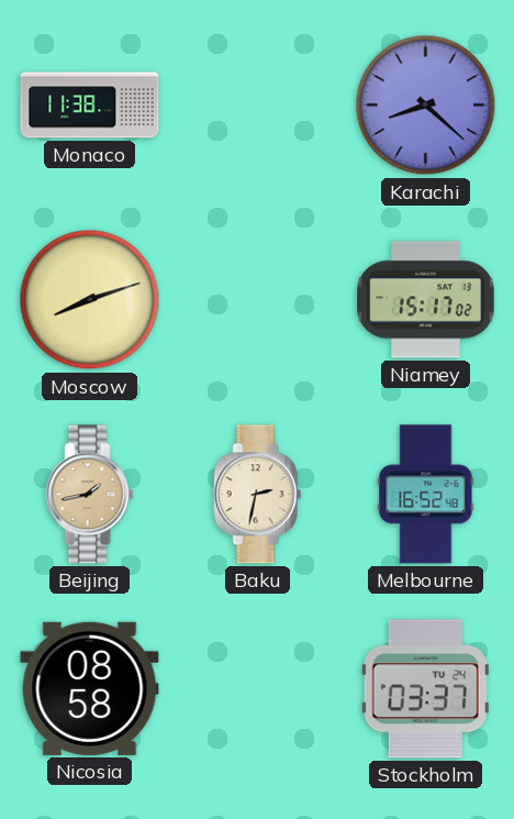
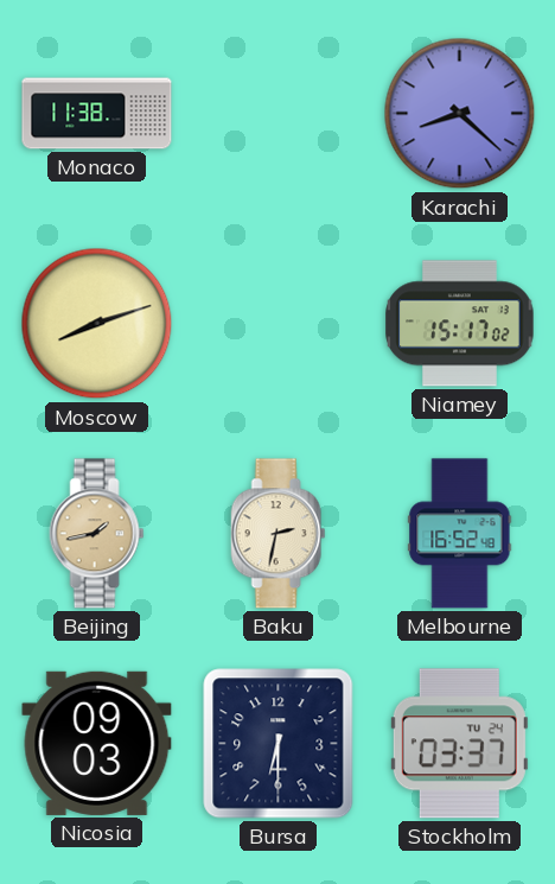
Nicosia: 08:58 -> 09:03 (97, 743)
Bursa: none -> 6:30 (279, 744)
